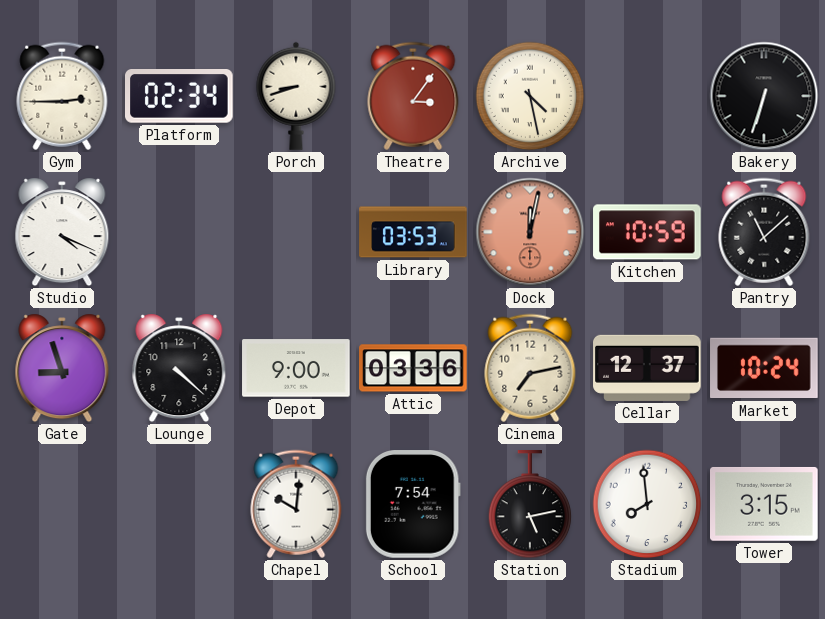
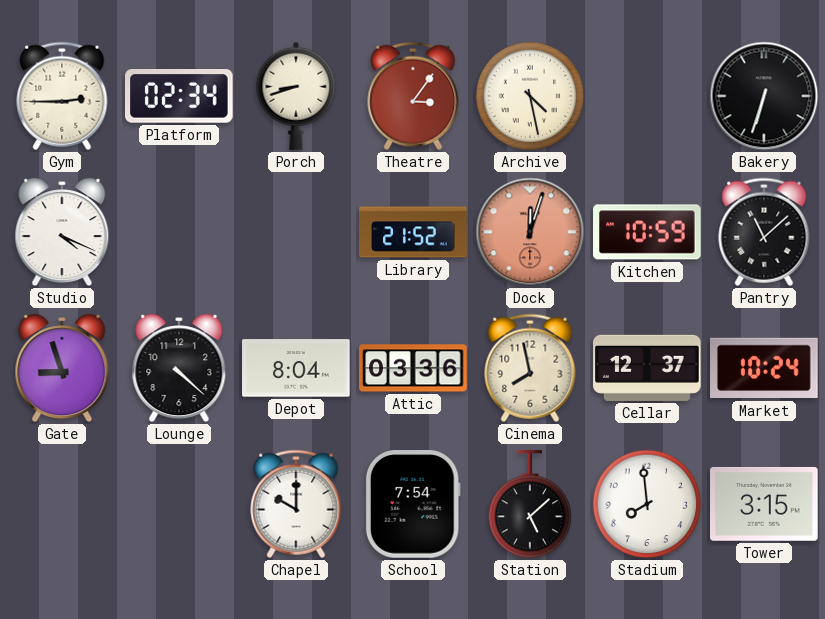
Library: 03:53 -> 21:52 (413, 232)
Dock: 12:02 -> 12:03 (530, 232)
Depot: 9:00 -> 8:04 (296, 368)
Cinema: 7:13 -> 7:58 (530, 368)
Chapel: 10:01 -> 10:00 (296, 504)
Station: 5:13 -> 5:08 (530, 505)
